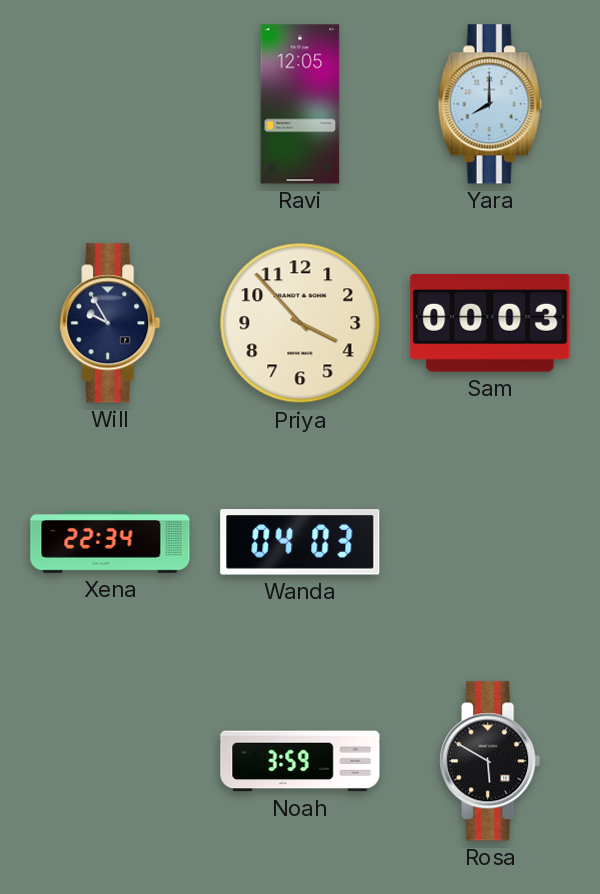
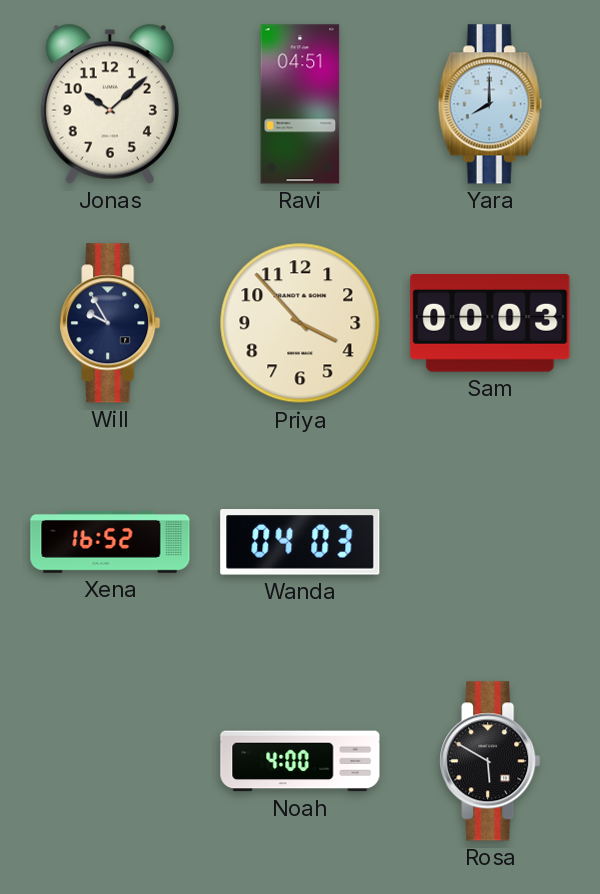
Jonas: none -> 10:08 (110, 104)
Ravi: 12:05 -> 04:51 (300, 104)
Xena: 22:34 -> 16:52 (110, 543)
Noah: 3:59 -> 4:00 (300, 761)
